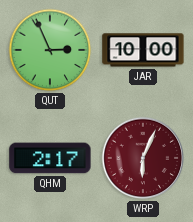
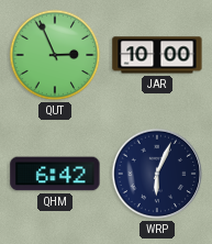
QHM: 2:17 -> 6:42 (55, 174)
WRP dial: burgundy -> navy (157, 174)
